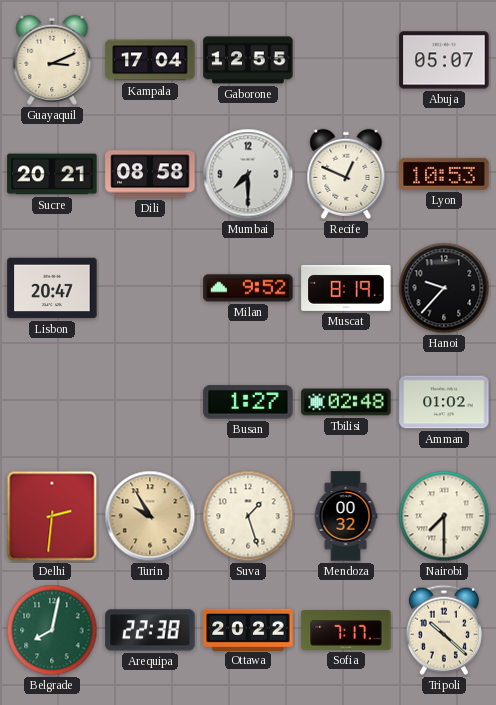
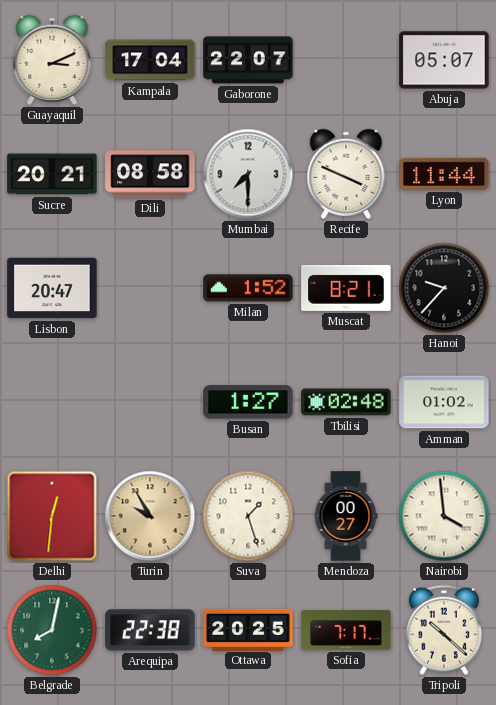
Gaborone: 12:55 -> 22:07 (248, 60)
Recife: 12:49 -> 3:49 (346, 174)
Lyon: 10:53 -> 11:44 (444, 174)
Milan: 9:52 -> 1:52 (248, 288)
Muscat: 8:19 -> 8:21 (346, 288)
Delhi: 2:31 -> 12:31 (52, 516)
Mendoza: 00:32 -> 00:27 (346, 516)
Nairobi: 7:30 -> 3:59 (444, 516)
Ottawa: 20:22 -> 20:25 (248, 629)
